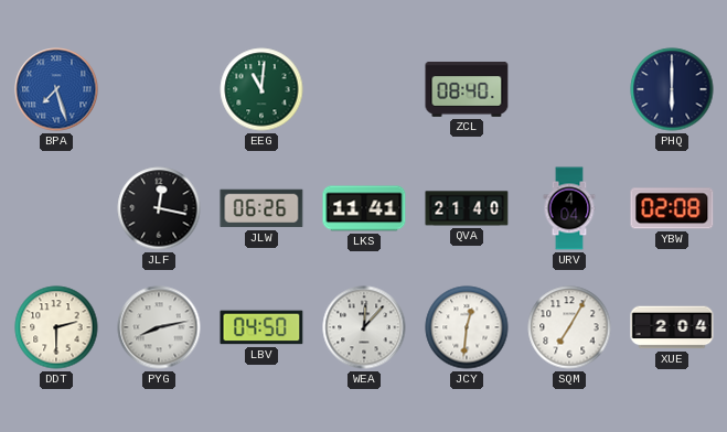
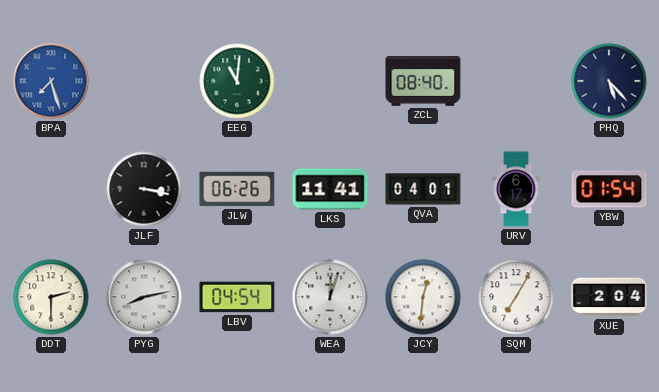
PHQ: 6:00 -> 5:23 (609, 81)
JLF: 12:17 -> 3:17 (144, 189)
QVA: 21:40 -> 04:01 (423, 189)
URV: 4:04 -> 6:17 (516, 189)
YBW: 02:08 -> 01:54 (609, 189)
LBV: 04:50 -> 04:54 (237, 297)
WEA: 12:07 -> 12:03 (330, 297)
